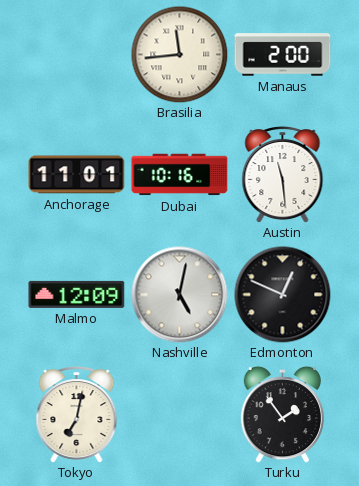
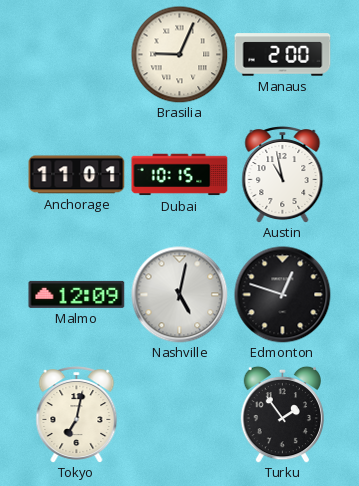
Brasilia: 11:44 -> 9:04 (179, 54)
Dubai: 10:16 -> 10:15 (180, 175)
Austin: 11:29 -> 10:58 (283, 175)
Edmonton: 12:49 -> 12:48 (283, 295)
